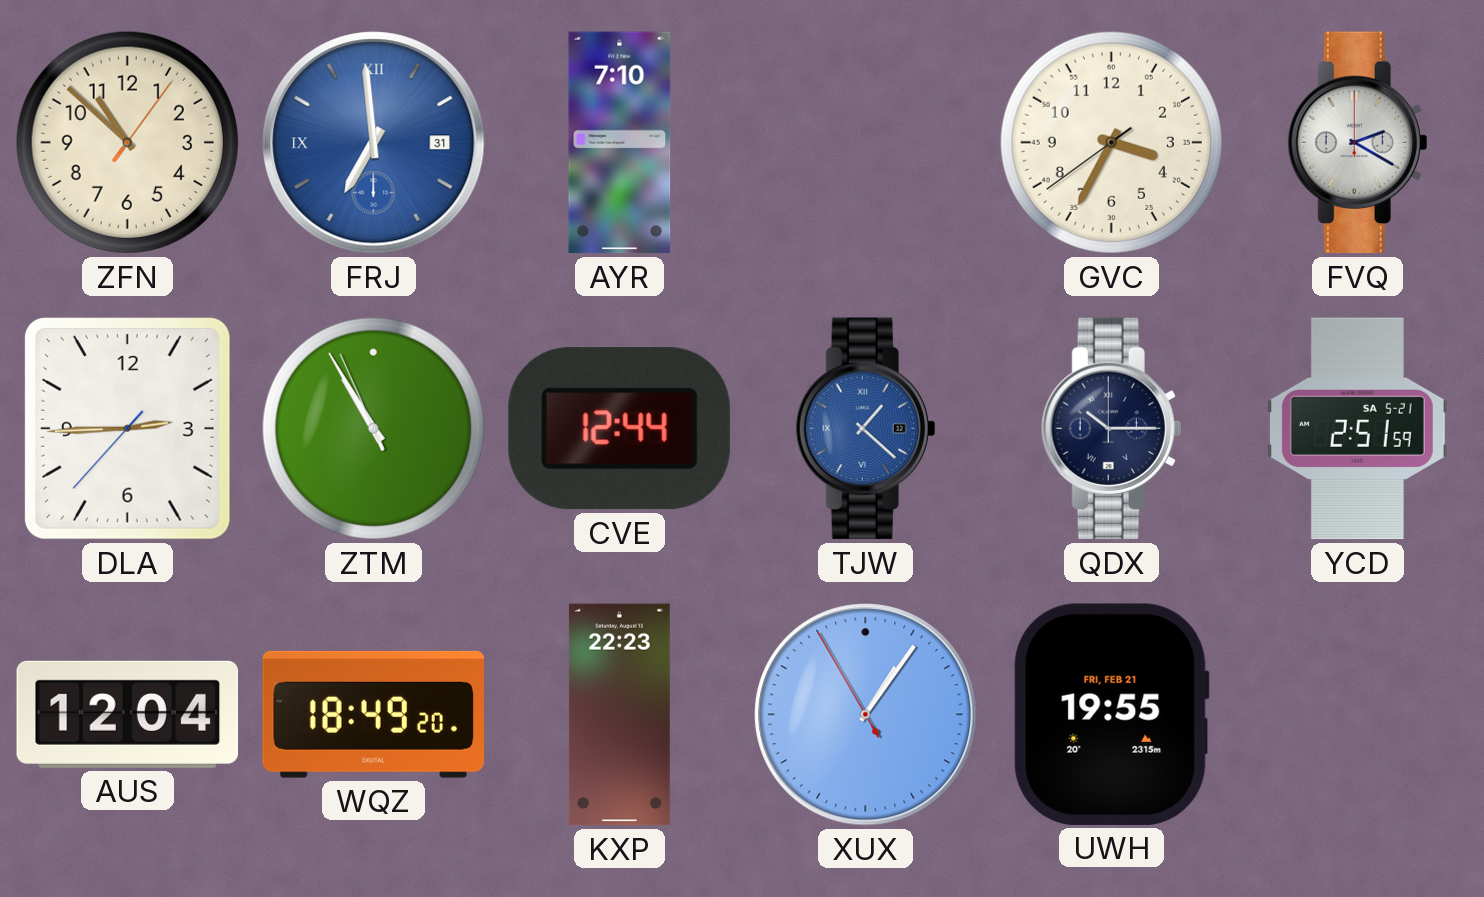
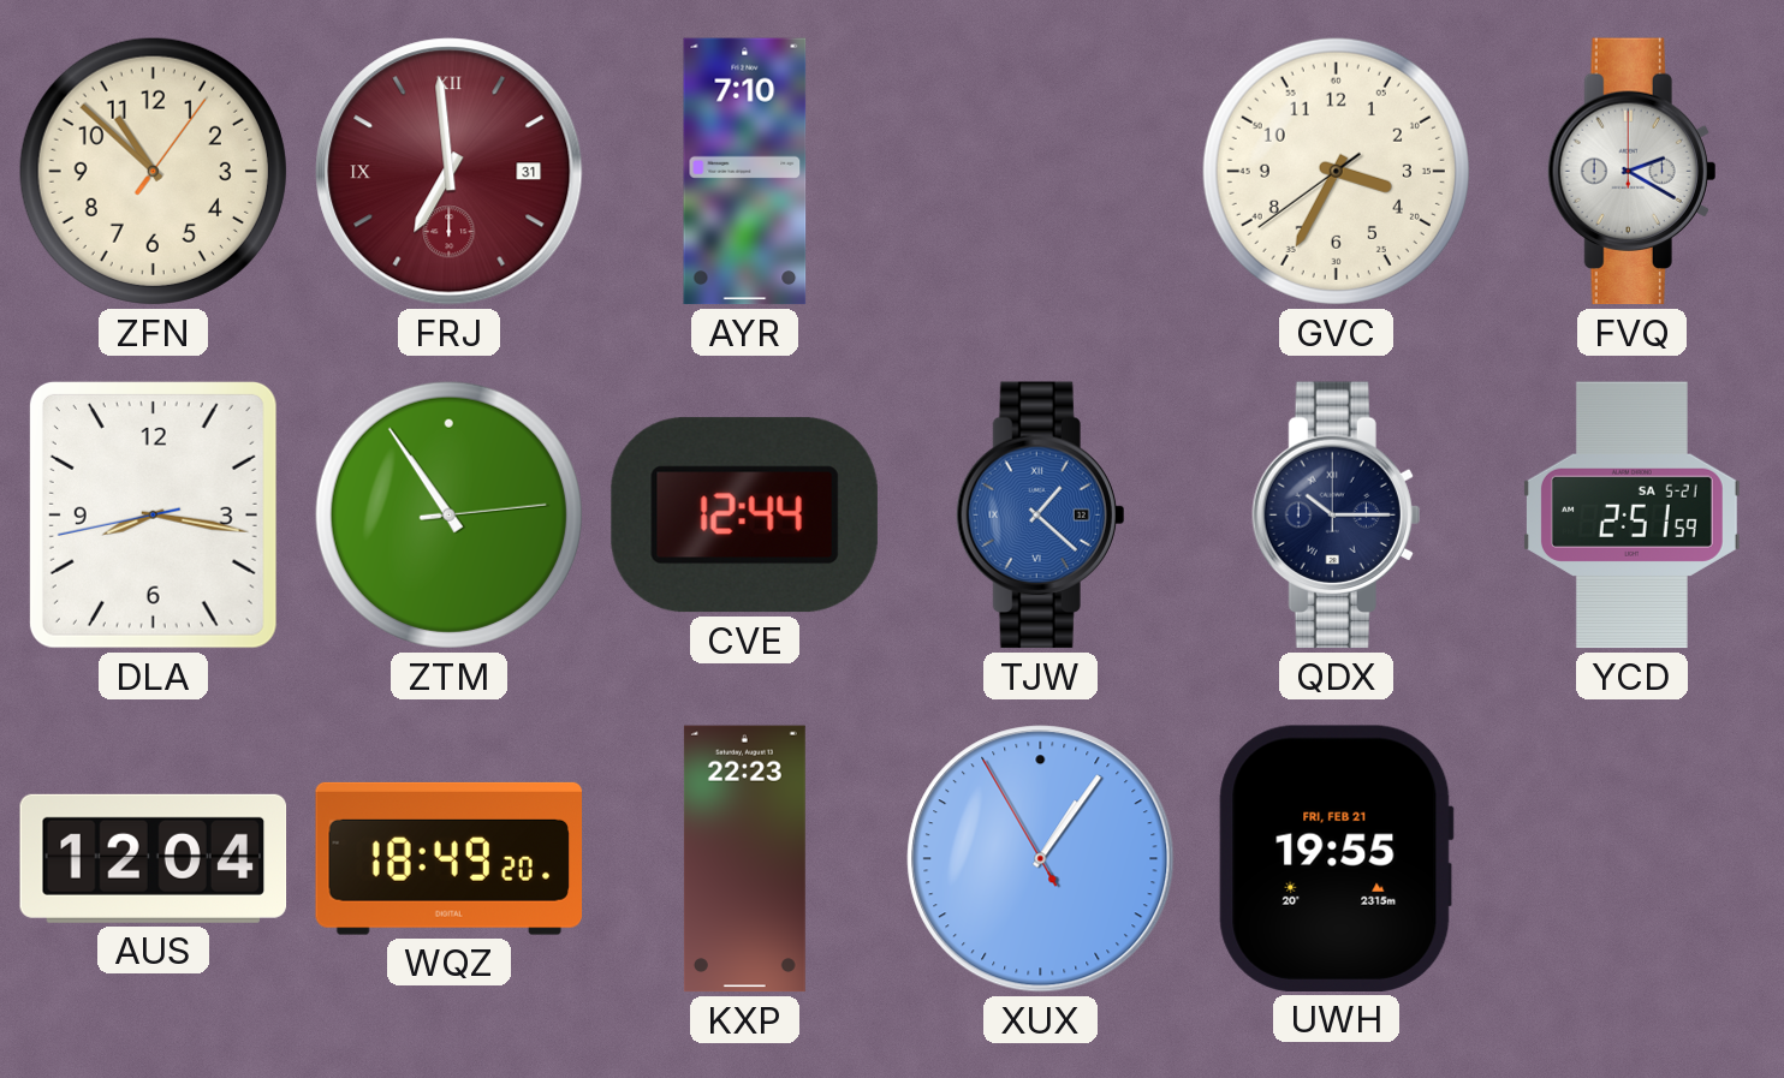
FRJ dial: blue -> burgundy (450, 172)
DLA: 2:44 -> 8:16 (153, 514)
ZTM: 10:54:56 -> 10:54:14 (448, 514)
